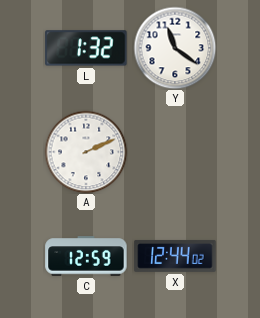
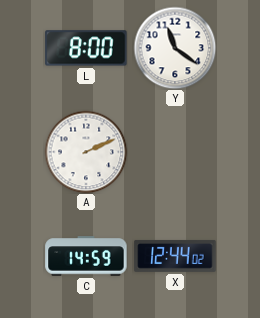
L: 1:32 -> 8:00 (86, 48)
C: 12:59 -> 14:59 (86, 256)
